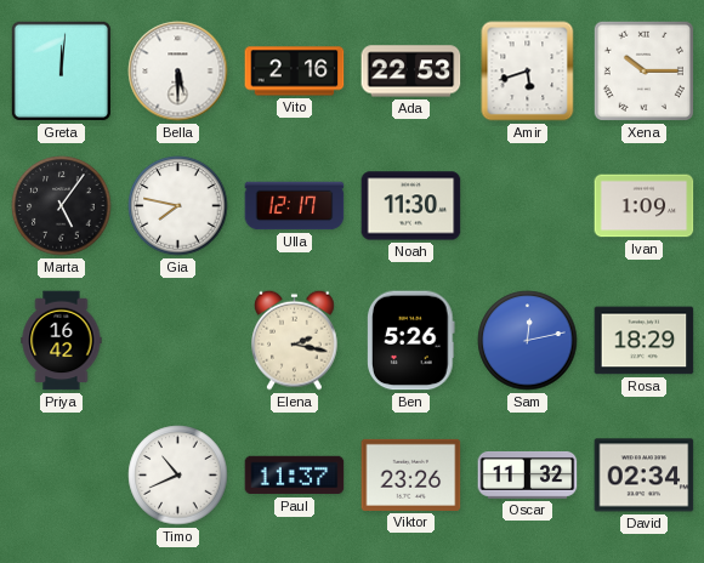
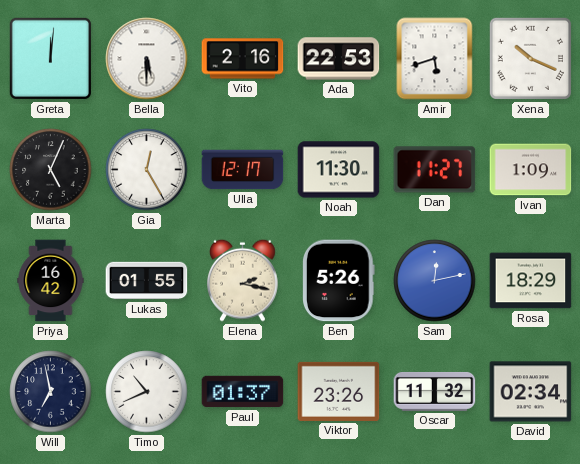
Xena: 10:15 -> 10:19 (530, 58)
Marta: 5:06 -> 5:04 (51, 170)
Gia: 7:47 -> 12:25 (147, 170)
Dan: none -> 11:27 (435, 170)
Lukas: none -> 01:55 (147, 281)
Will: none -> 6:58 (51, 392)
Paul: 11:37 -> 01:37 (243, 392)
